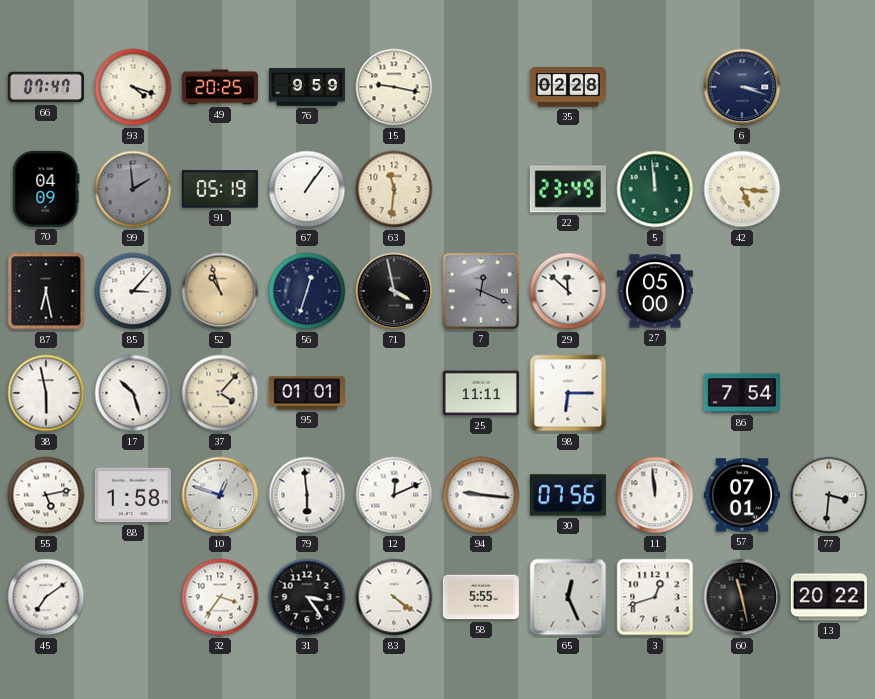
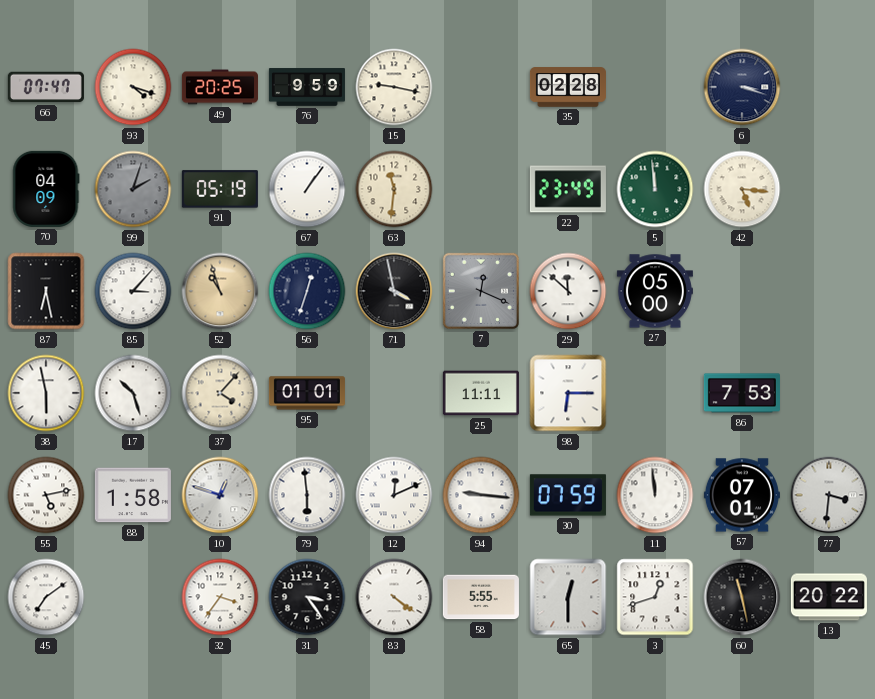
99: 1:59 -> 2:03 (133, 189)
86: 7:54 -> 7:53 (742, 393)
30: 07:56 -> 07:59 (568, 495)
65: 12:26 -> 12:30 (568, 597)
